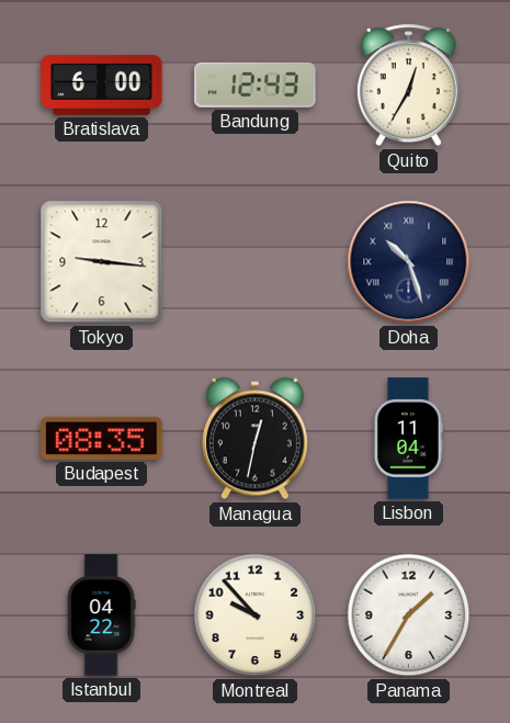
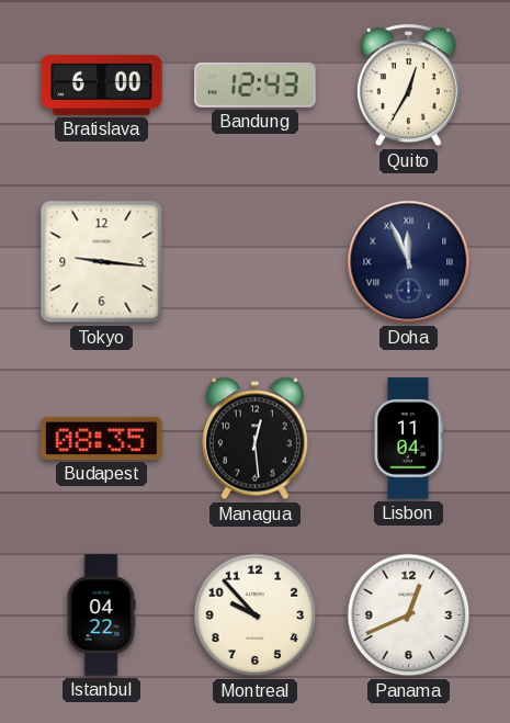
Doha: 10:27 -> 11:56 (409, 262)
Managua: 12:32 -> 12:29 (254, 439)
Panama: 1:35 -> 12:41 (409, 615)
